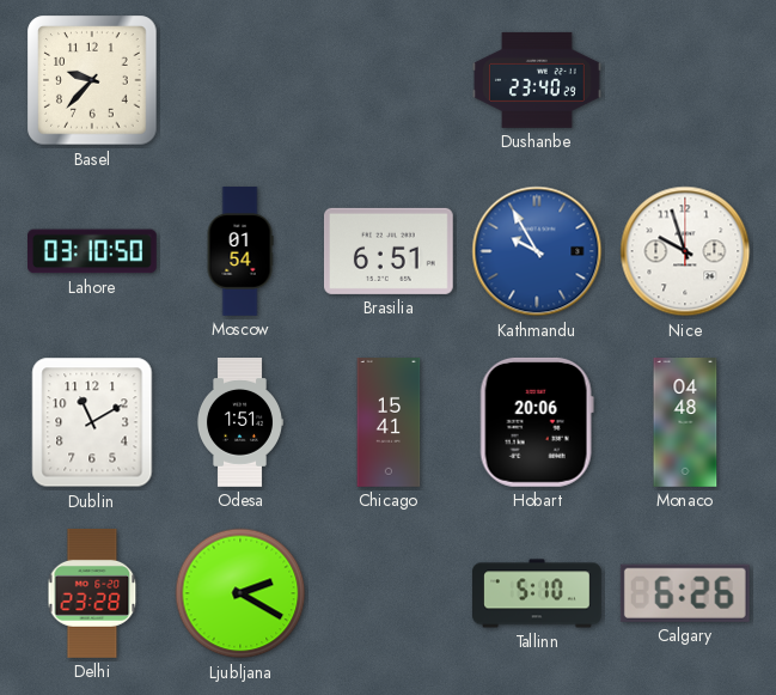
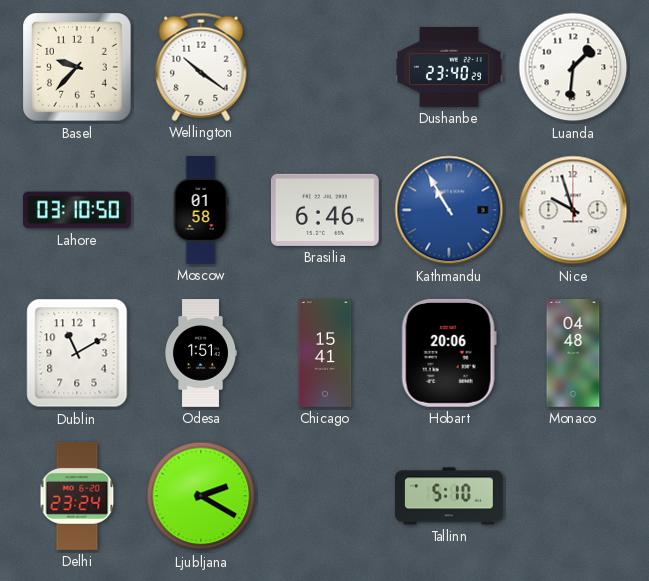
Wellington: none -> 10:21 (201, 67)
Luanda: none -> 1:31 (573, 67)
Moscow: 01:54 -> 01:58 (201, 210)
Brasilia: 6:51 -> 6:46 (325, 210)
Kathmandu: 9:55 -> 10:55 (449, 210)
Delhi: 23:28 -> 23:24 (77, 497)
Calgary: 6:26 -> none (685, 593)
